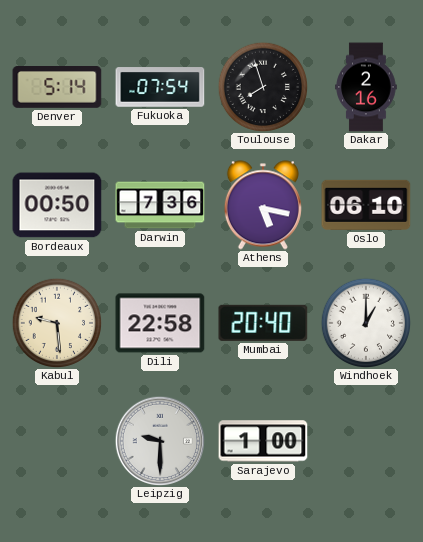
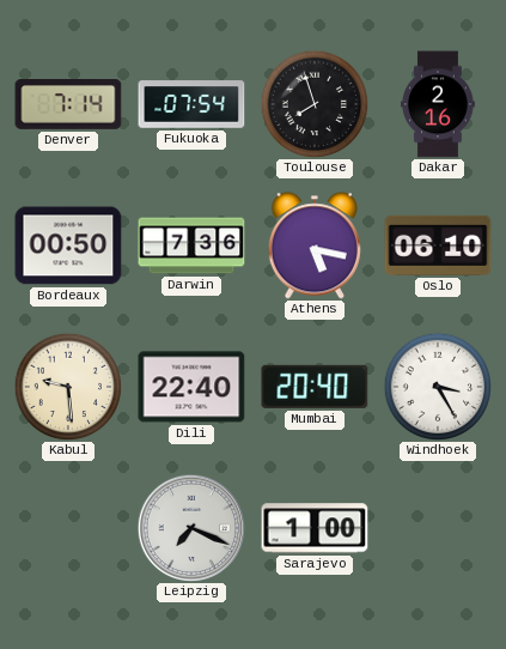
Denver: 5:14 -> 7:14 (68, 104)
Dili: 22:58 -> 22:40 (191, 387)
Windhoek: 1:00 -> 3:25 (438, 387)
Leipzig: 9:30 -> 7:19 (190, 527)
